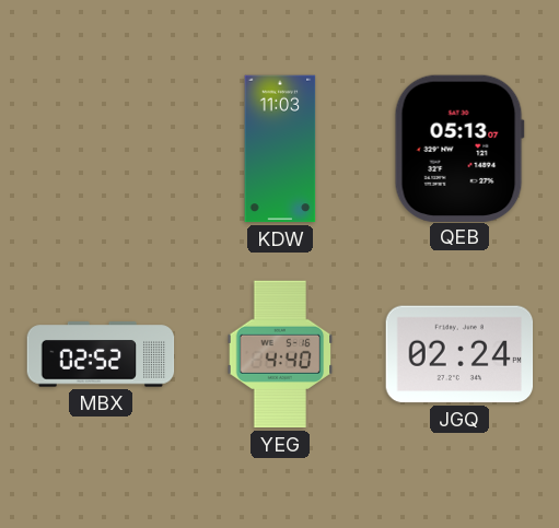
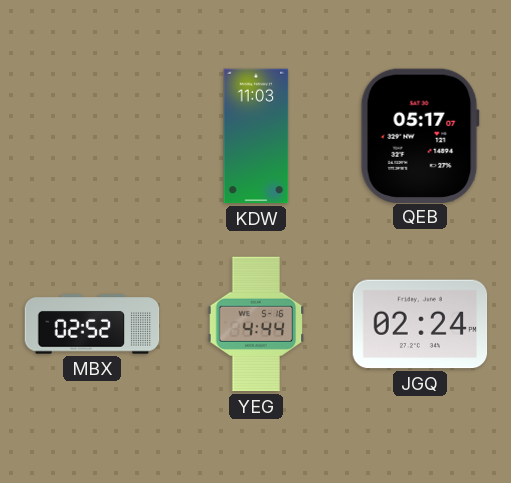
QEB: 05:13 -> 05:17 (420, 135)
YEG: 4:40 -> 4:44 (256, 324)
